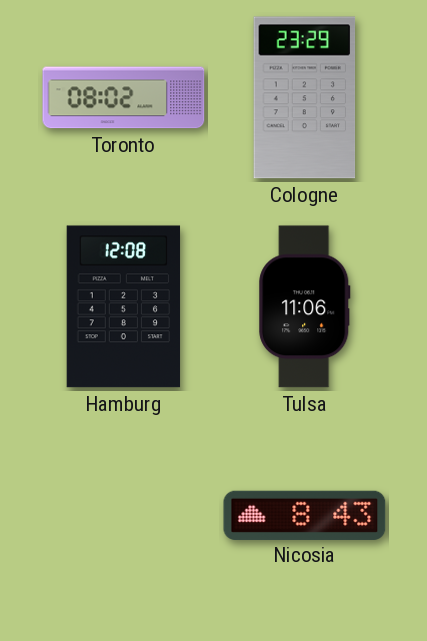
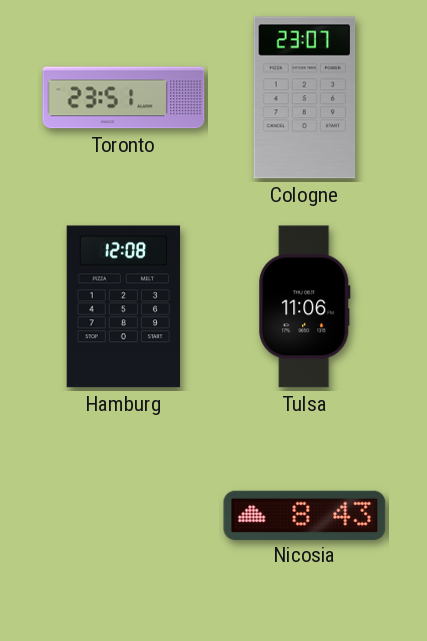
Toronto: 08:02 -> 23:51 (124, 98)
Cologne: 23:29 -> 23:07 (305, 98)
